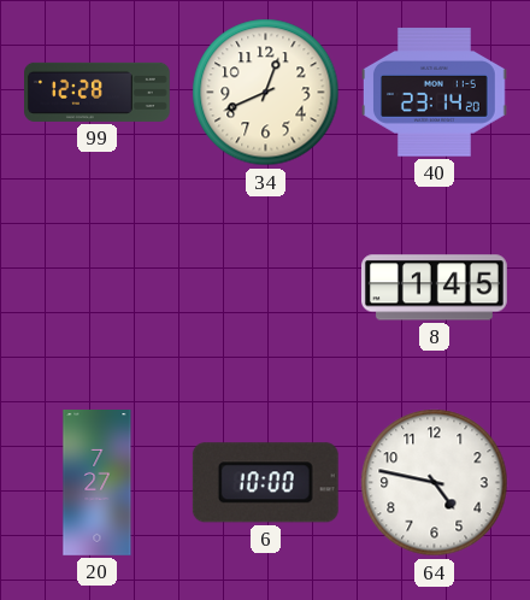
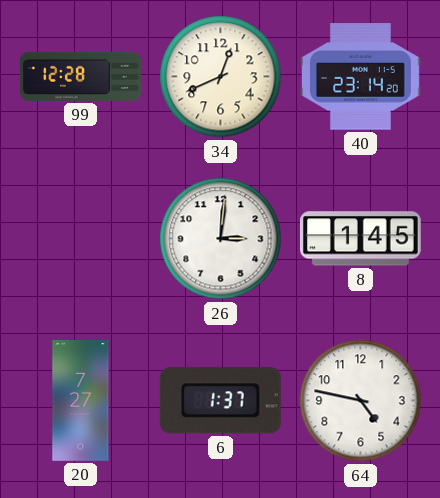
26: none -> 3:01 (221, 239)
6: 10:00 -> 1:37 (220, 401)
